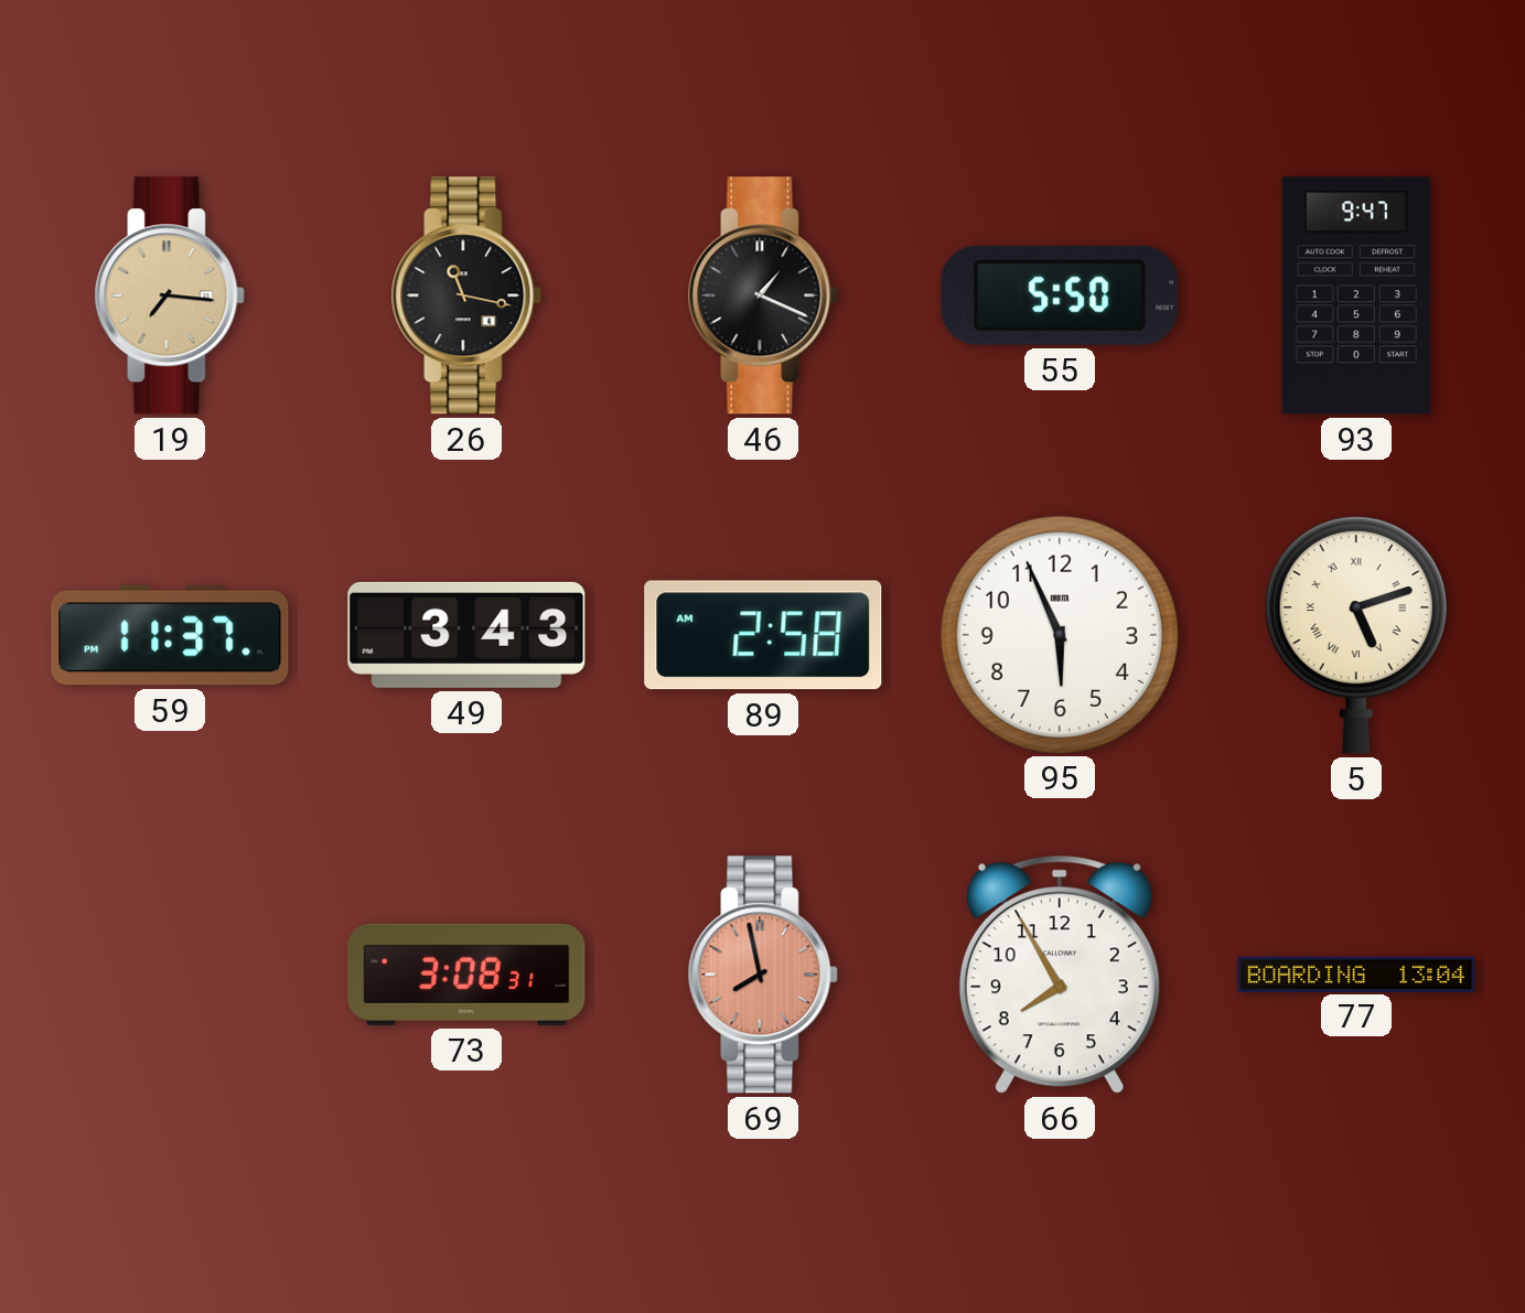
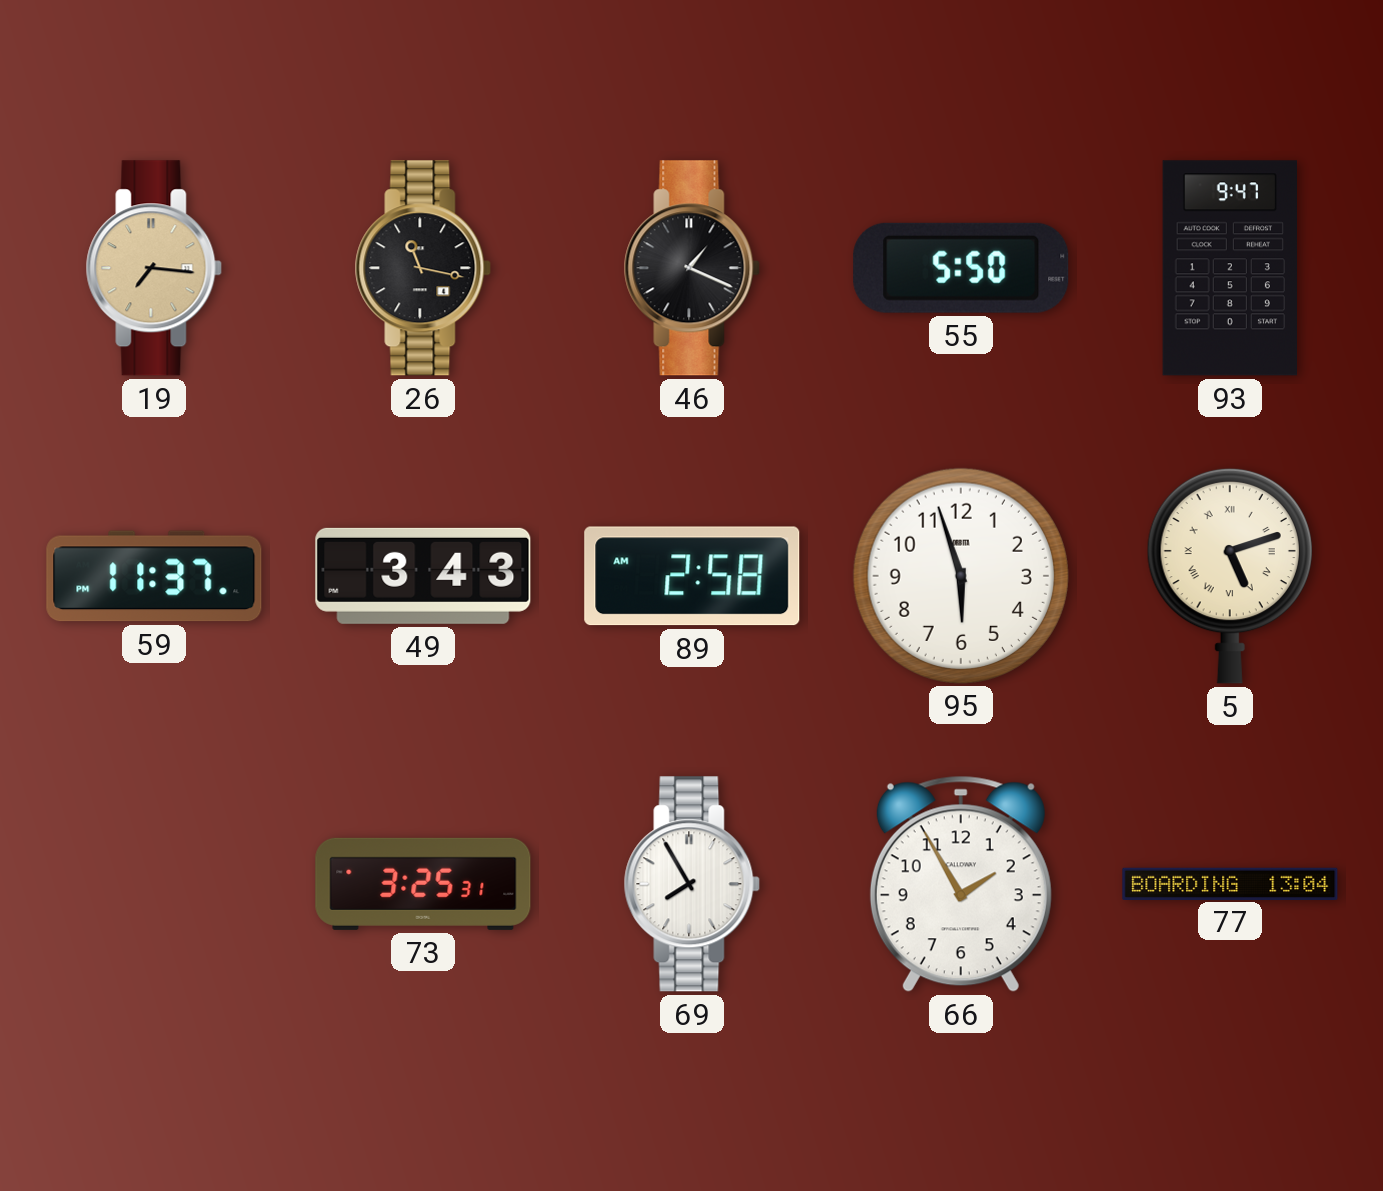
95: 5:56 -> 5:57 (960, 575)
73: 3:08 -> 3:25 (423, 884)
69: 7:58 -> 7:55 (692, 884)
69 dial: salmon -> white (692, 884)
66: 7:55 -> 1:55 (961, 884)
